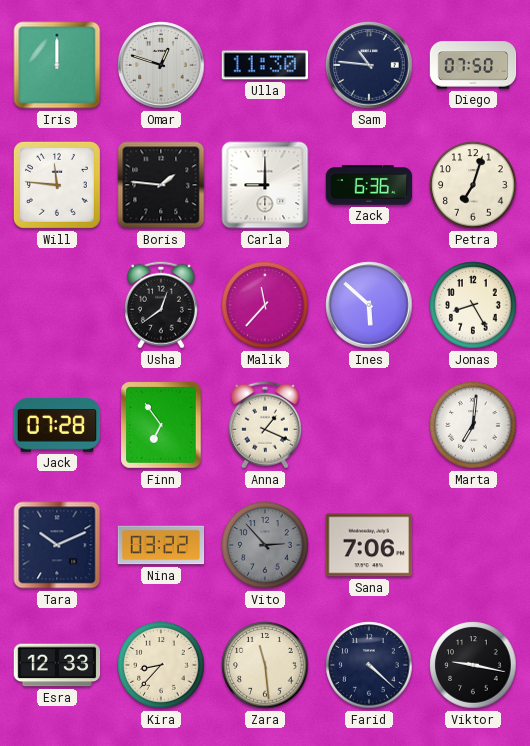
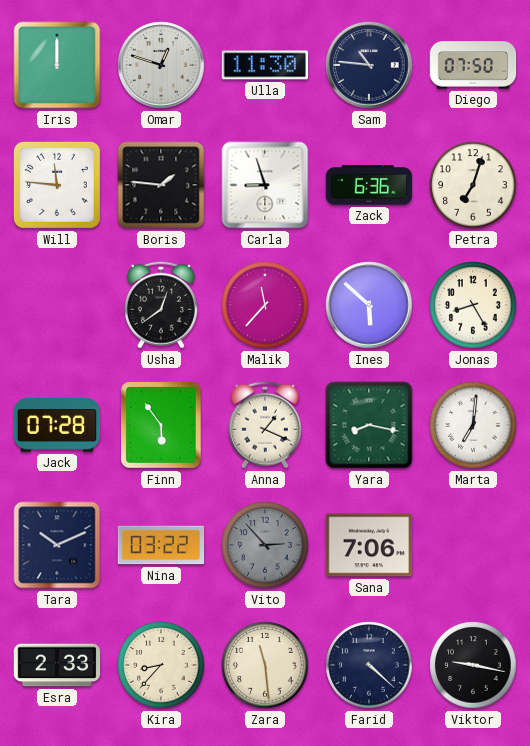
Carla: 9:00 -> 8:57 (265, 185)
Finn: 6:54 -> 5:54 (161, 425)
Yara: none -> 8:17 (369, 425)
Esra: 12:33 -> 2:33 (57, 665)
